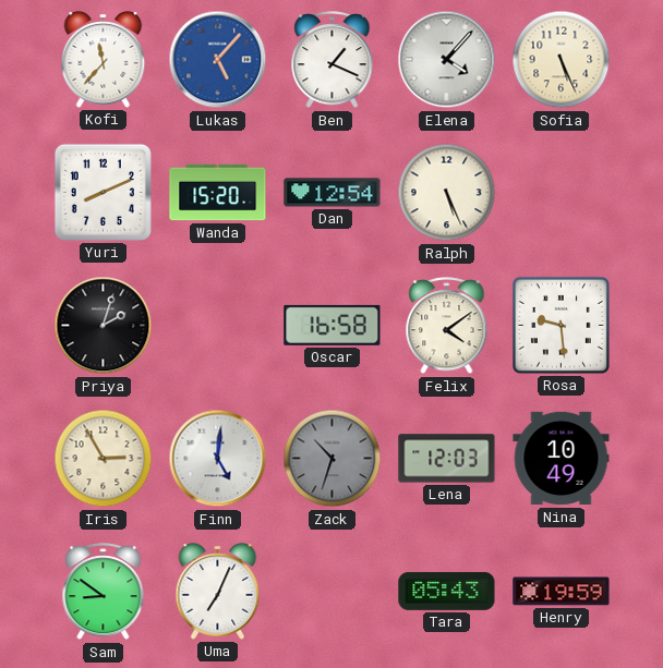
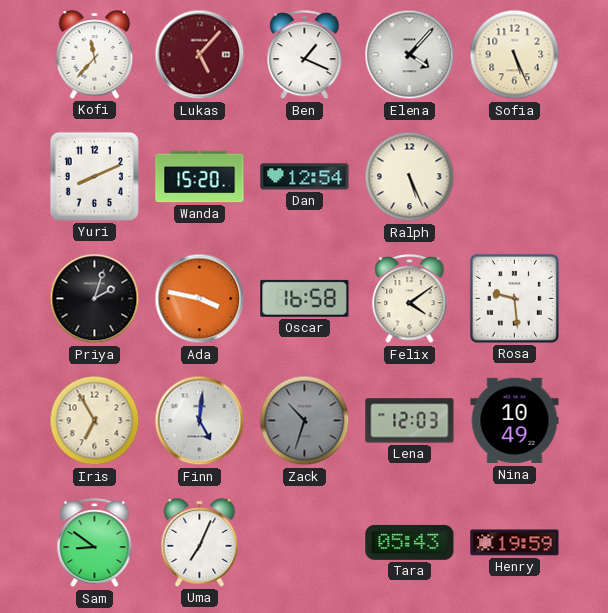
Lukas dial: blue -> burgundy (200, 55)
Ada: none -> 3:47 (200, 299)
Iris: 2:55 -> 6:55 (95, 421)
